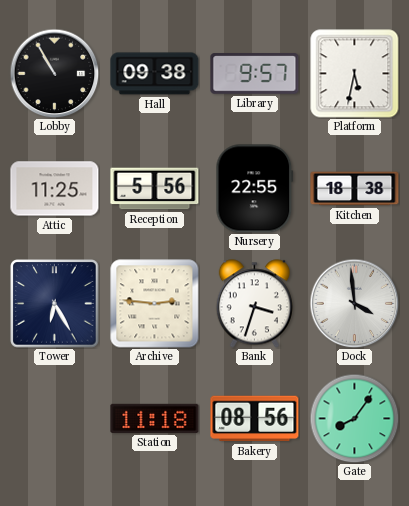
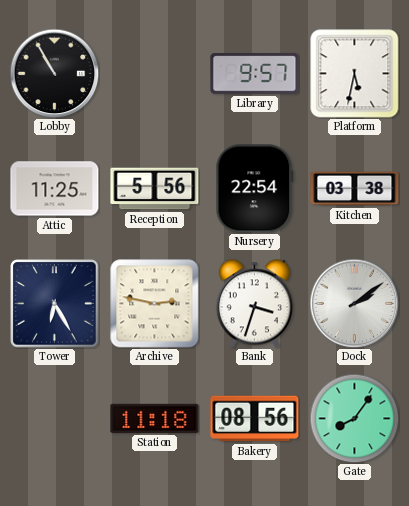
Hall: 09:38 -> none (155, 74)
Nursery: 22:55 -> 22:54 (255, 189)
Kitchen: 18:38 -> 03:38 (355, 189)
Archive: 2:46 -> 2:47 (155, 304)
Dock: 3:59 -> 2:09 (354, 303)
